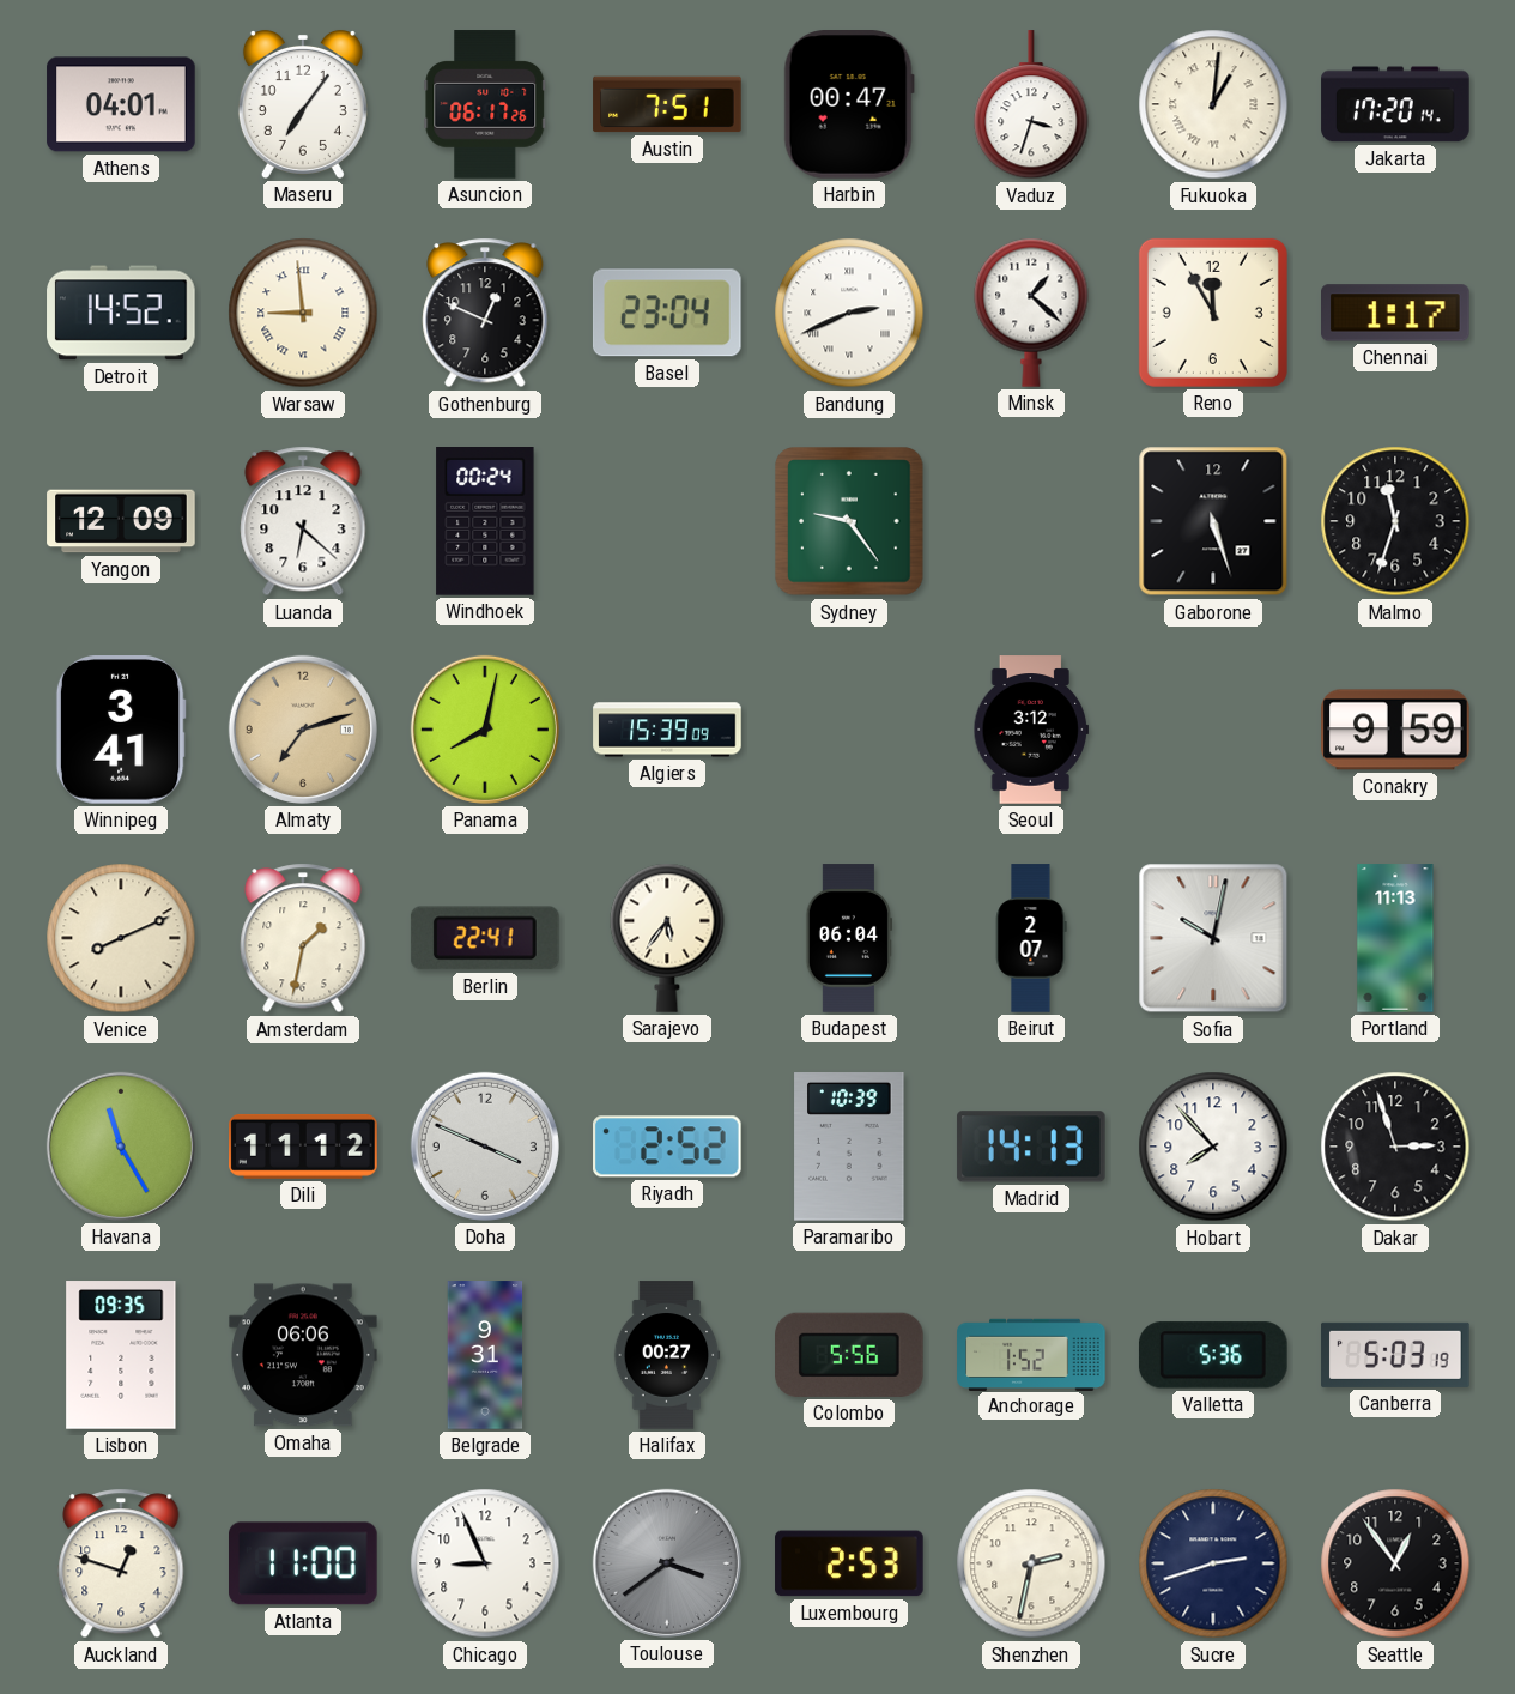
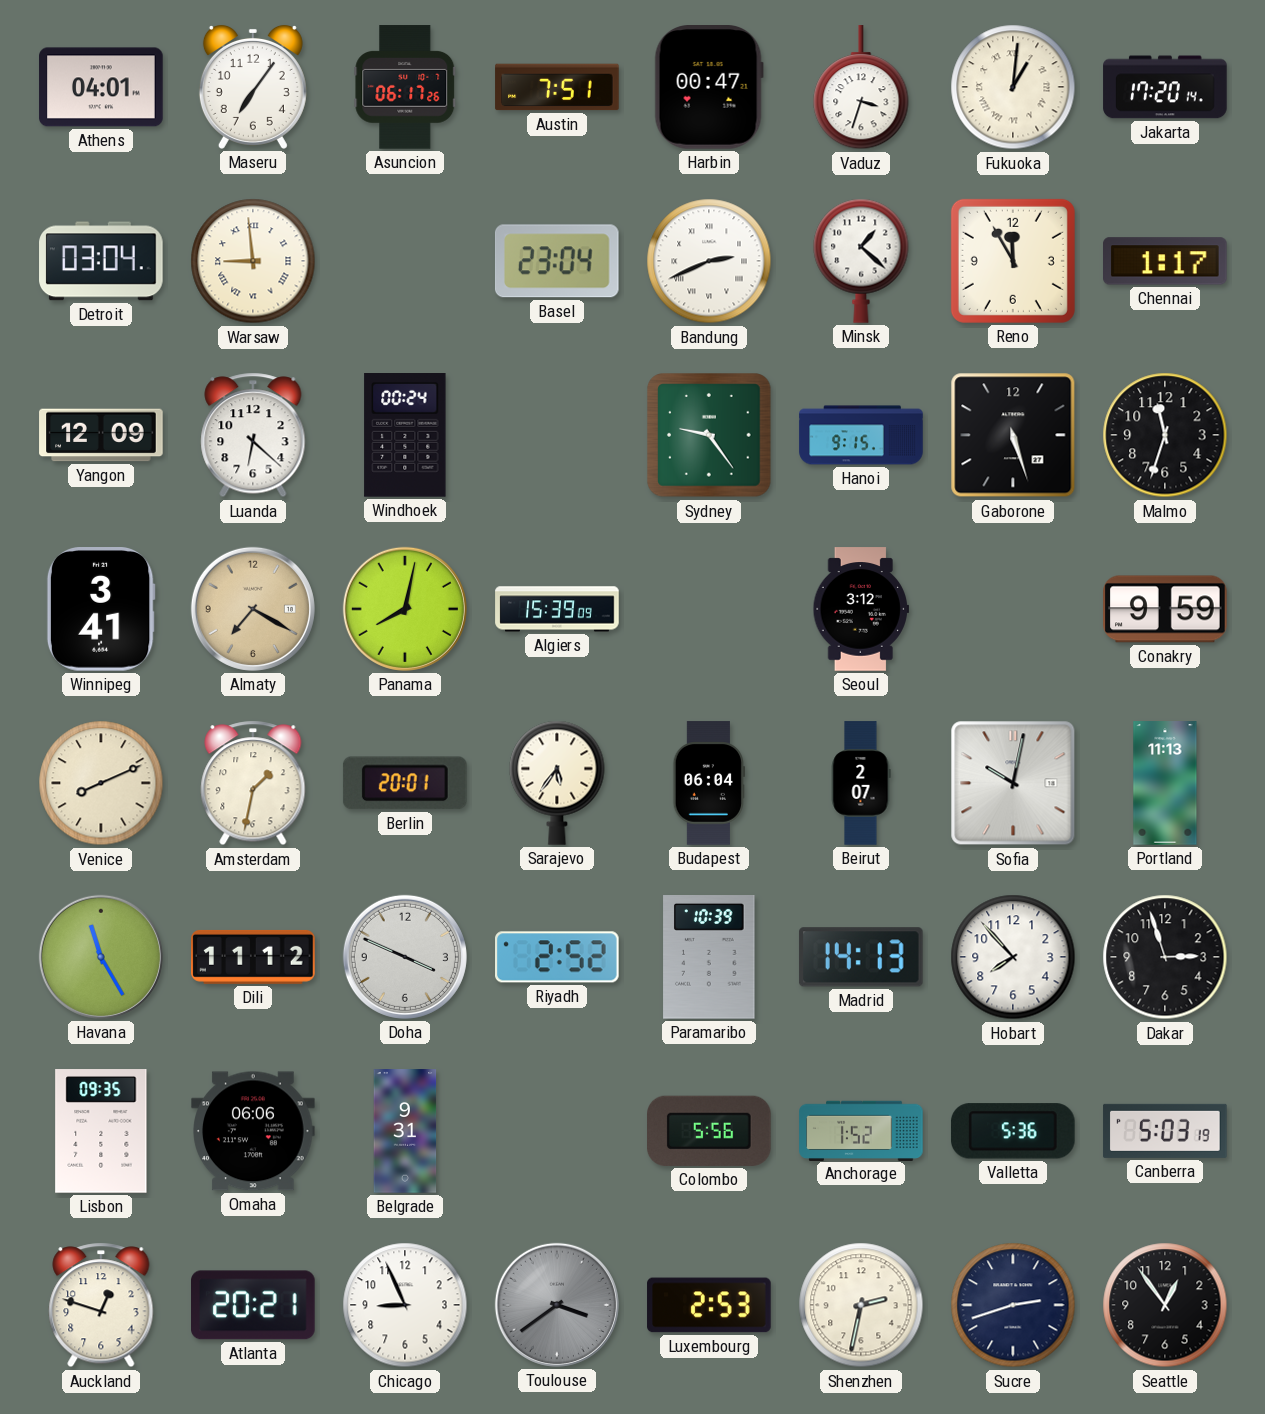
Detroit: 14:52 -> 03:04 (101, 261)
Gothenburg: 12:49 -> none (485, 313)
Hanoi: none -> 9:15 (861, 435)
Almaty: 7:12 -> 7:20 (253, 609)
Berlin: 22:41 -> 20:01 (405, 783)
Halifax: 00:27 -> none (667, 1355)
Atlanta: 11:00 -> 20:21 (254, 1305)
